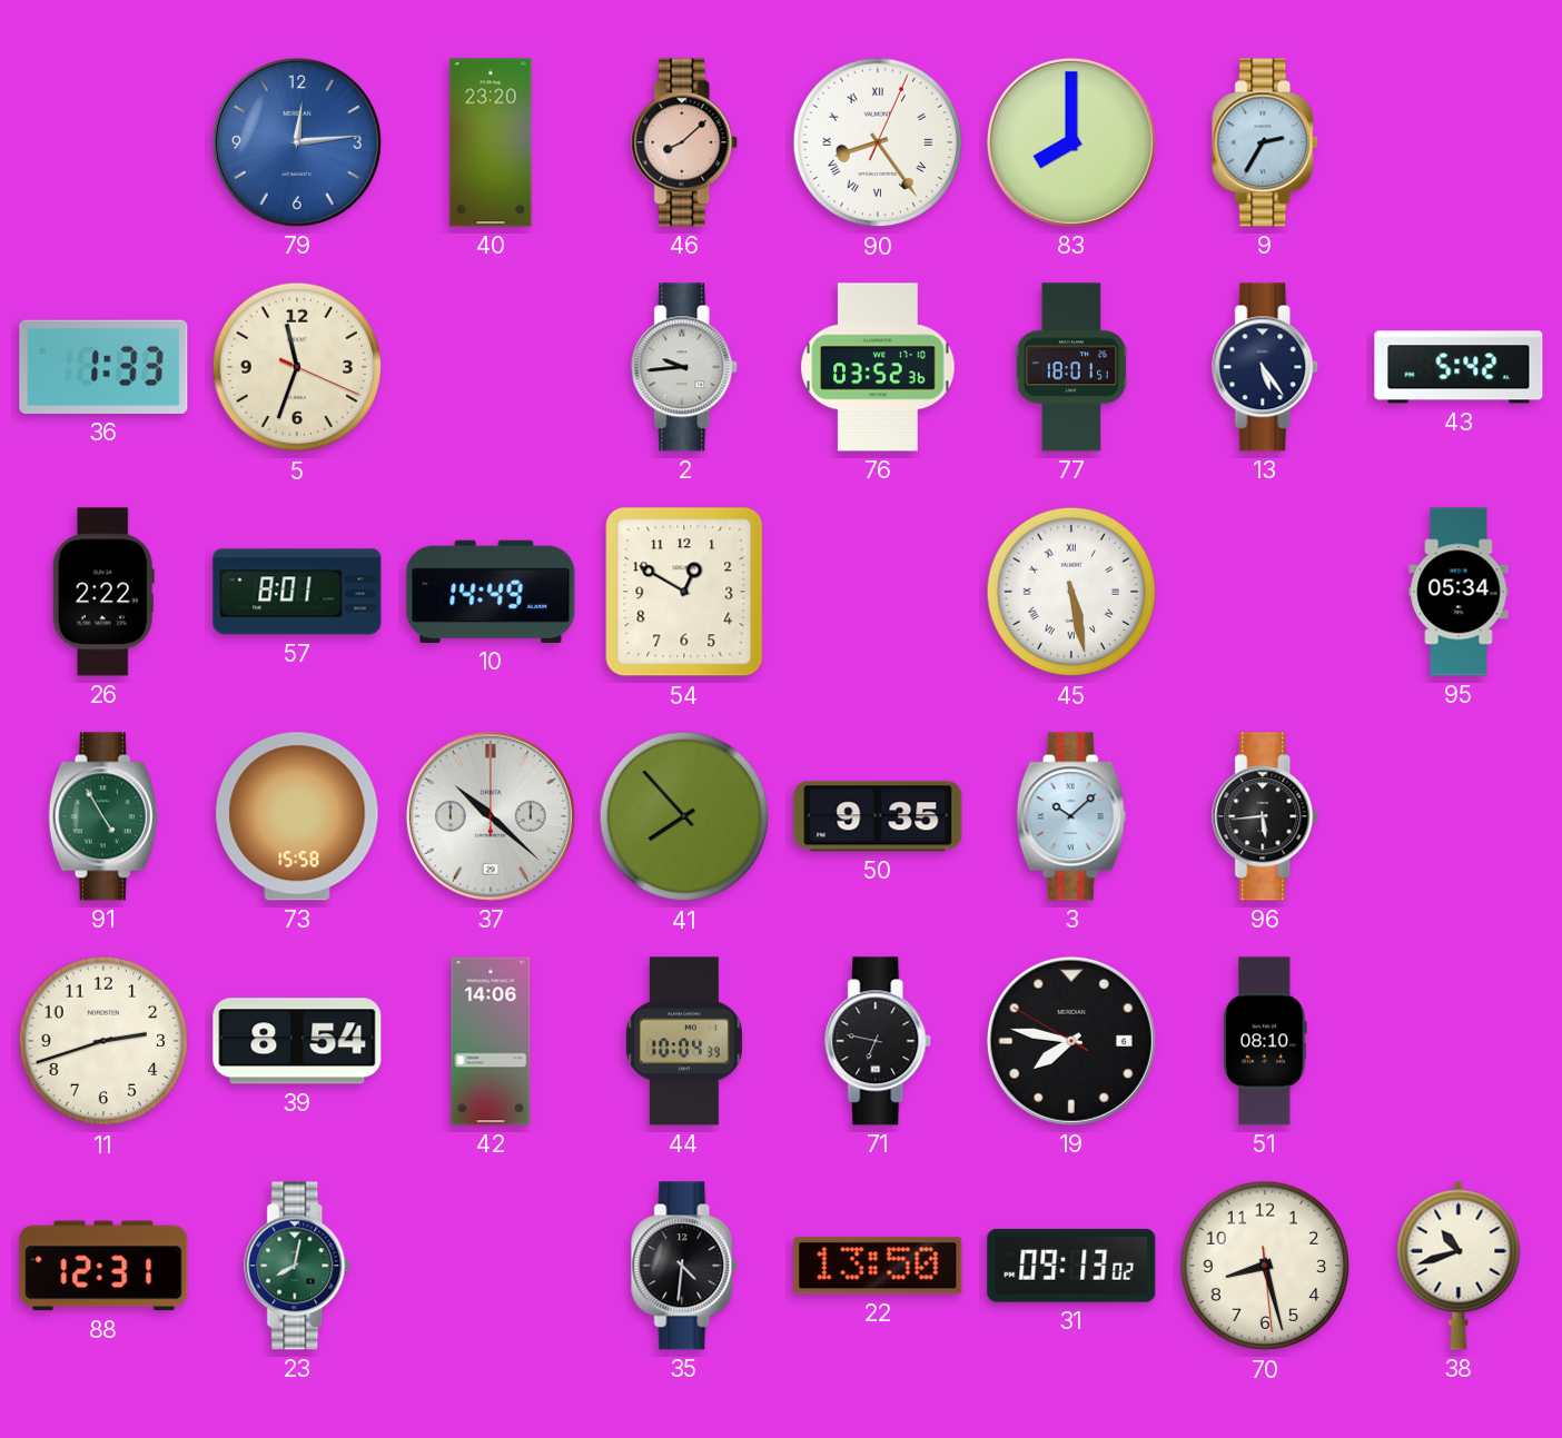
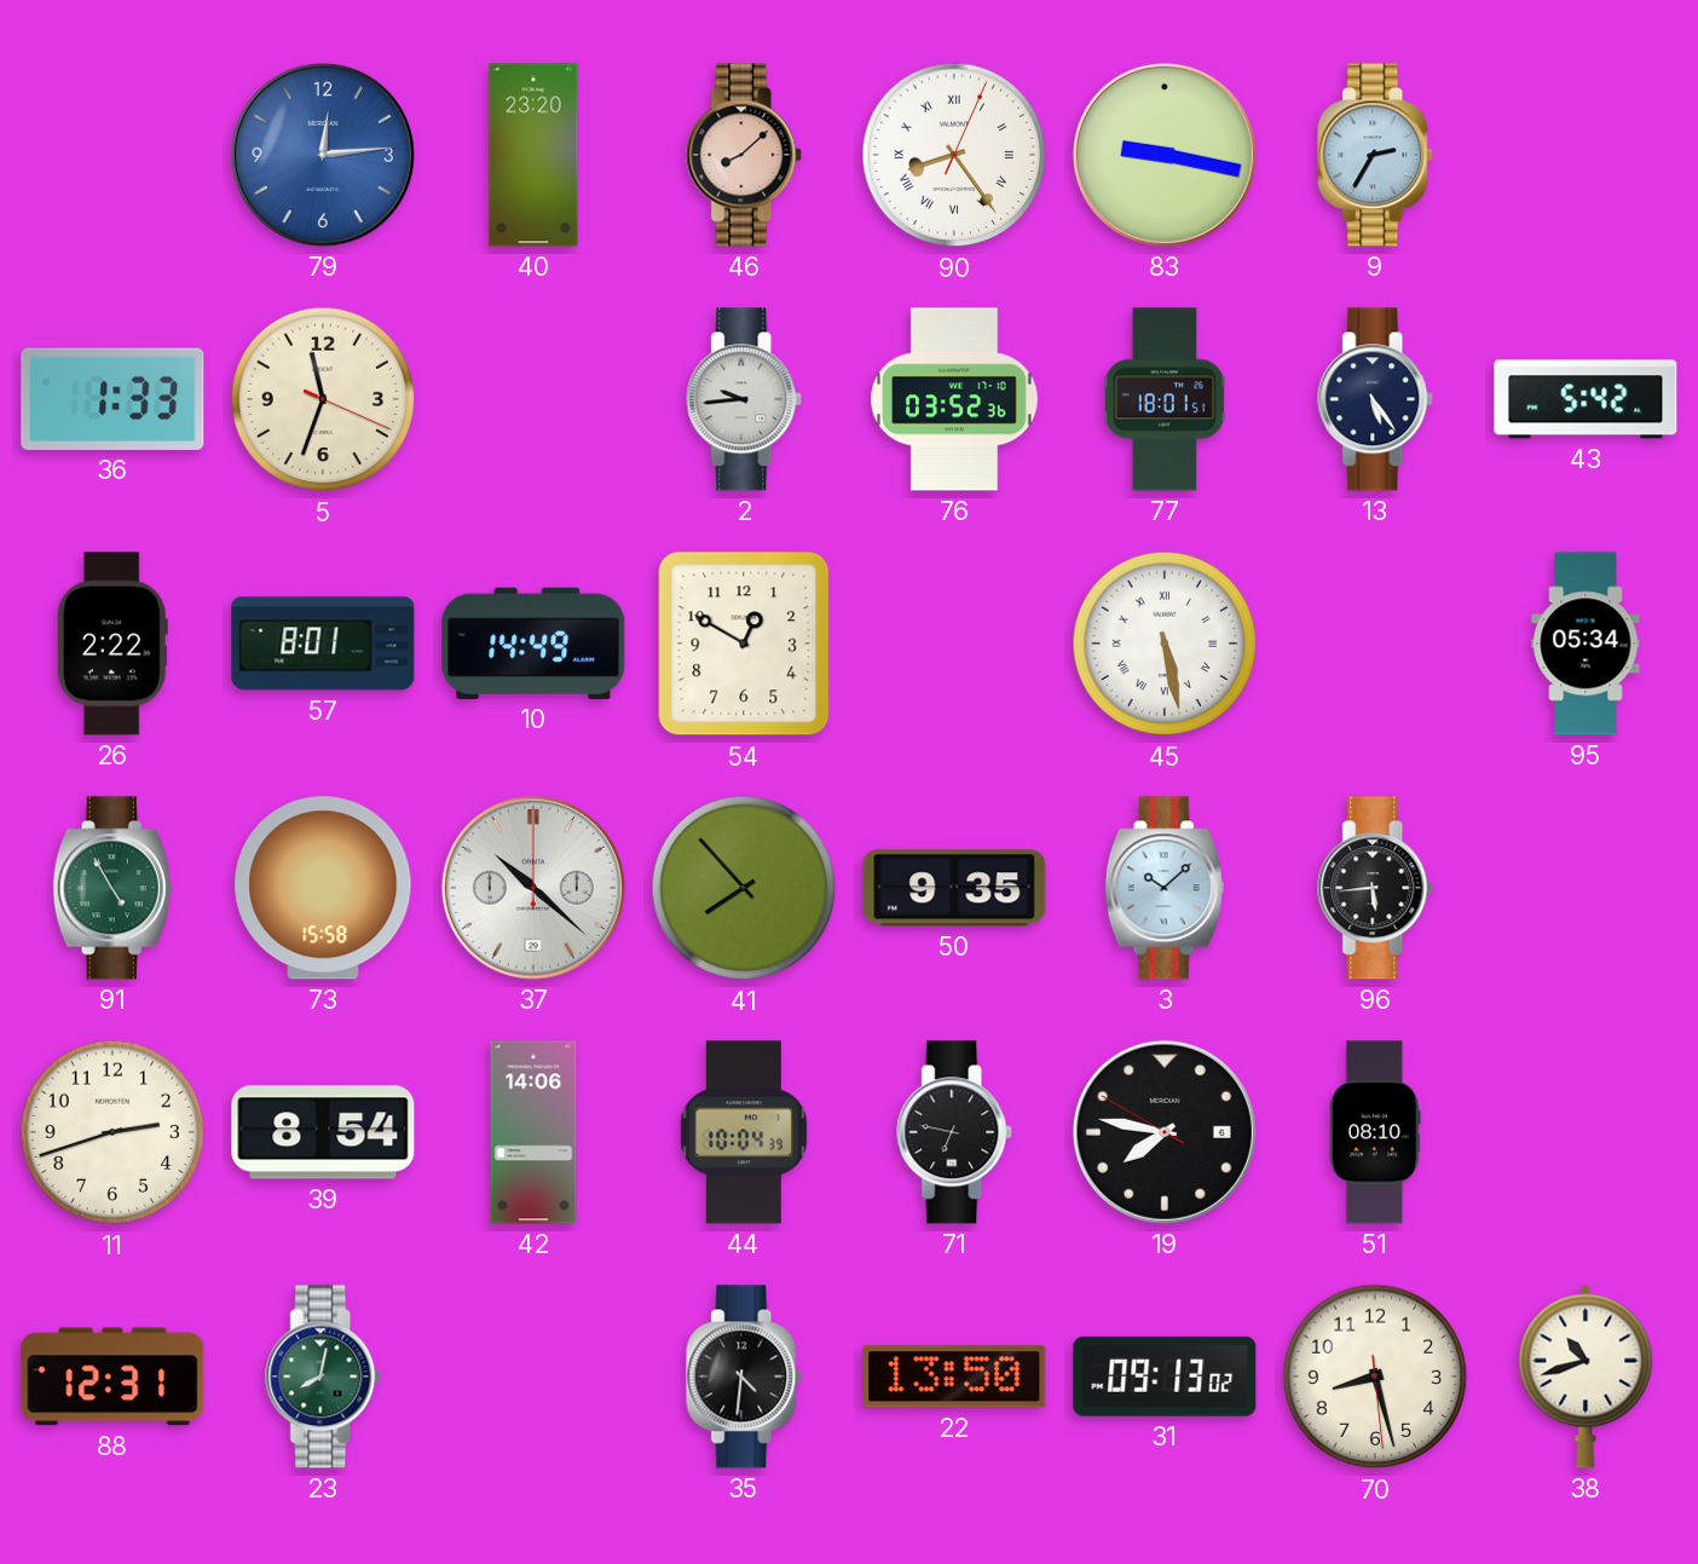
83: 8:00 -> 9:17 (1165, 155)
